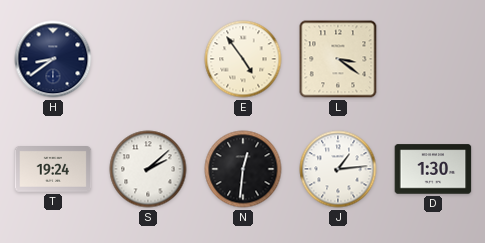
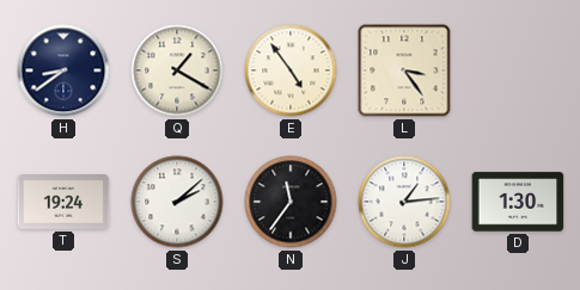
Q: none -> 1:20 (177, 70)
L: 3:21 -> 3:24 (404, 70)
N: 12:31 -> 11:36 (291, 202)
